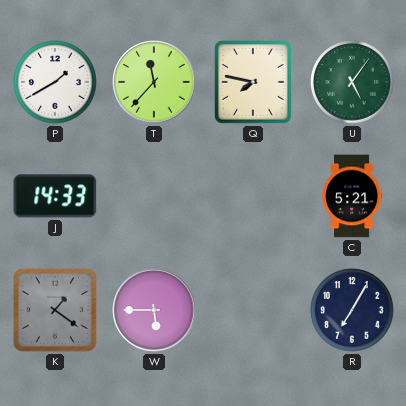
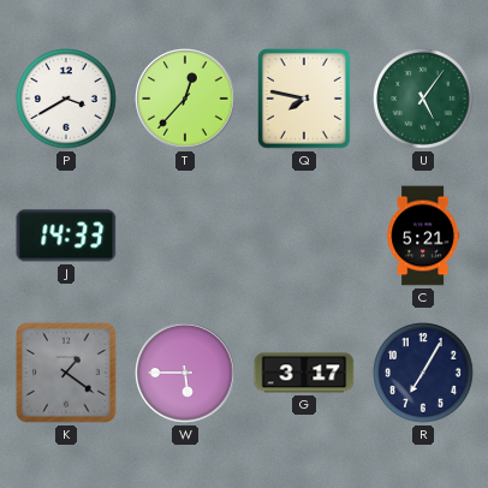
P: 1:40 -> 3:40 (66, 99)
T: 11:37 -> 12:37 (185, 99)
G: none -> 3:17 (304, 373)
